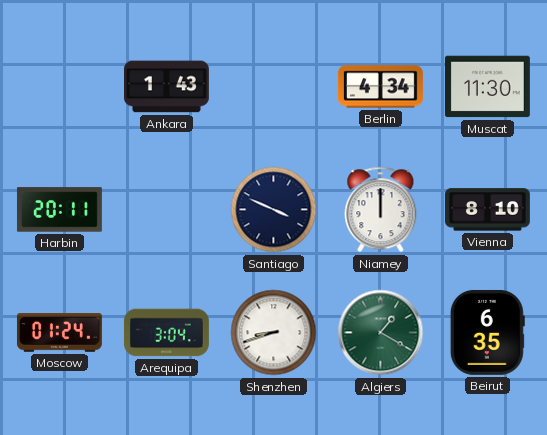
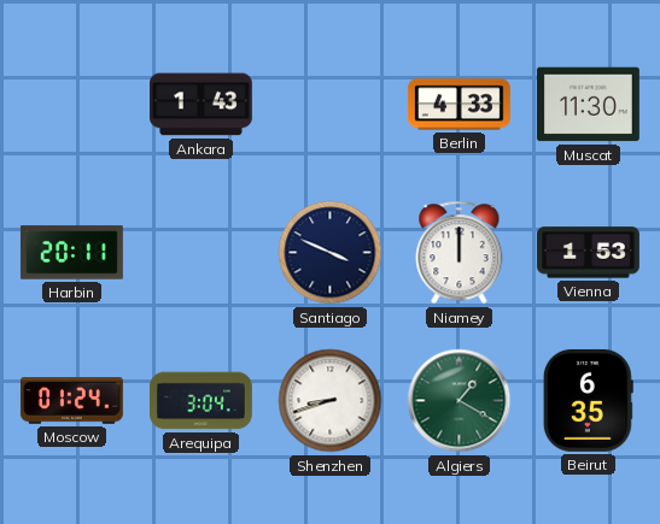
Berlin: 4:34 -> 4:33 (459, 105)
Vienna: 8:10 -> 1:53 (588, 253)
